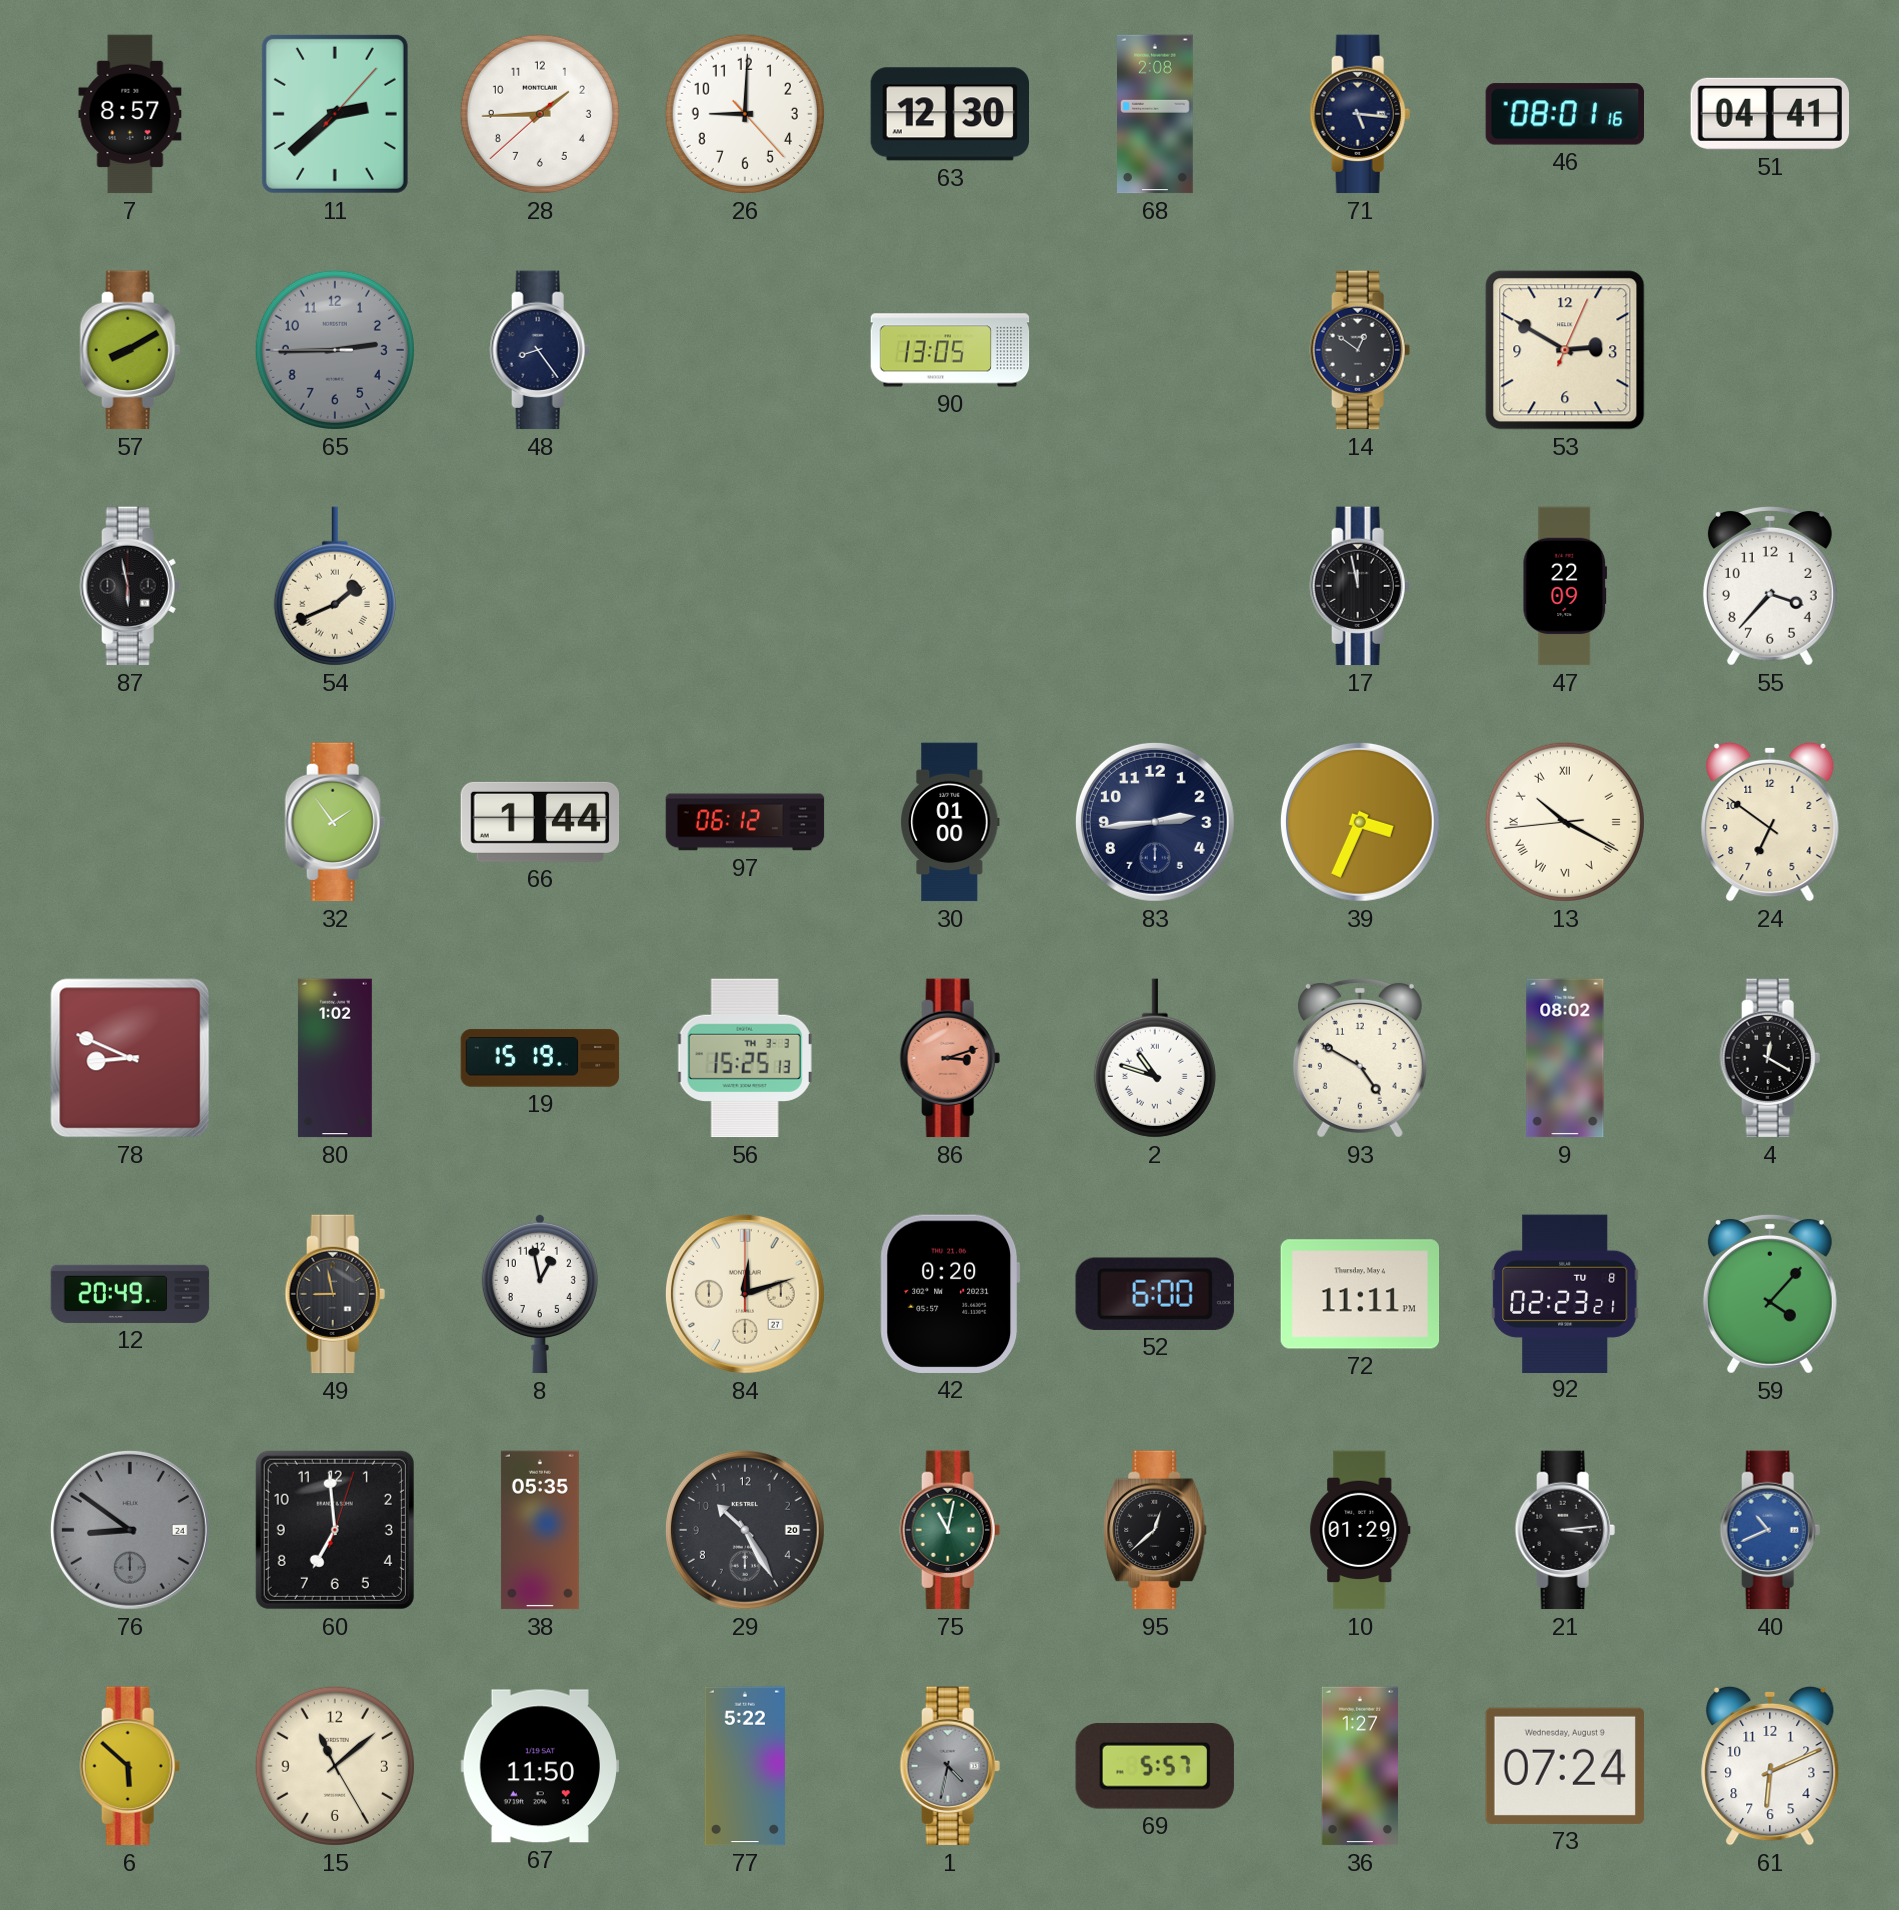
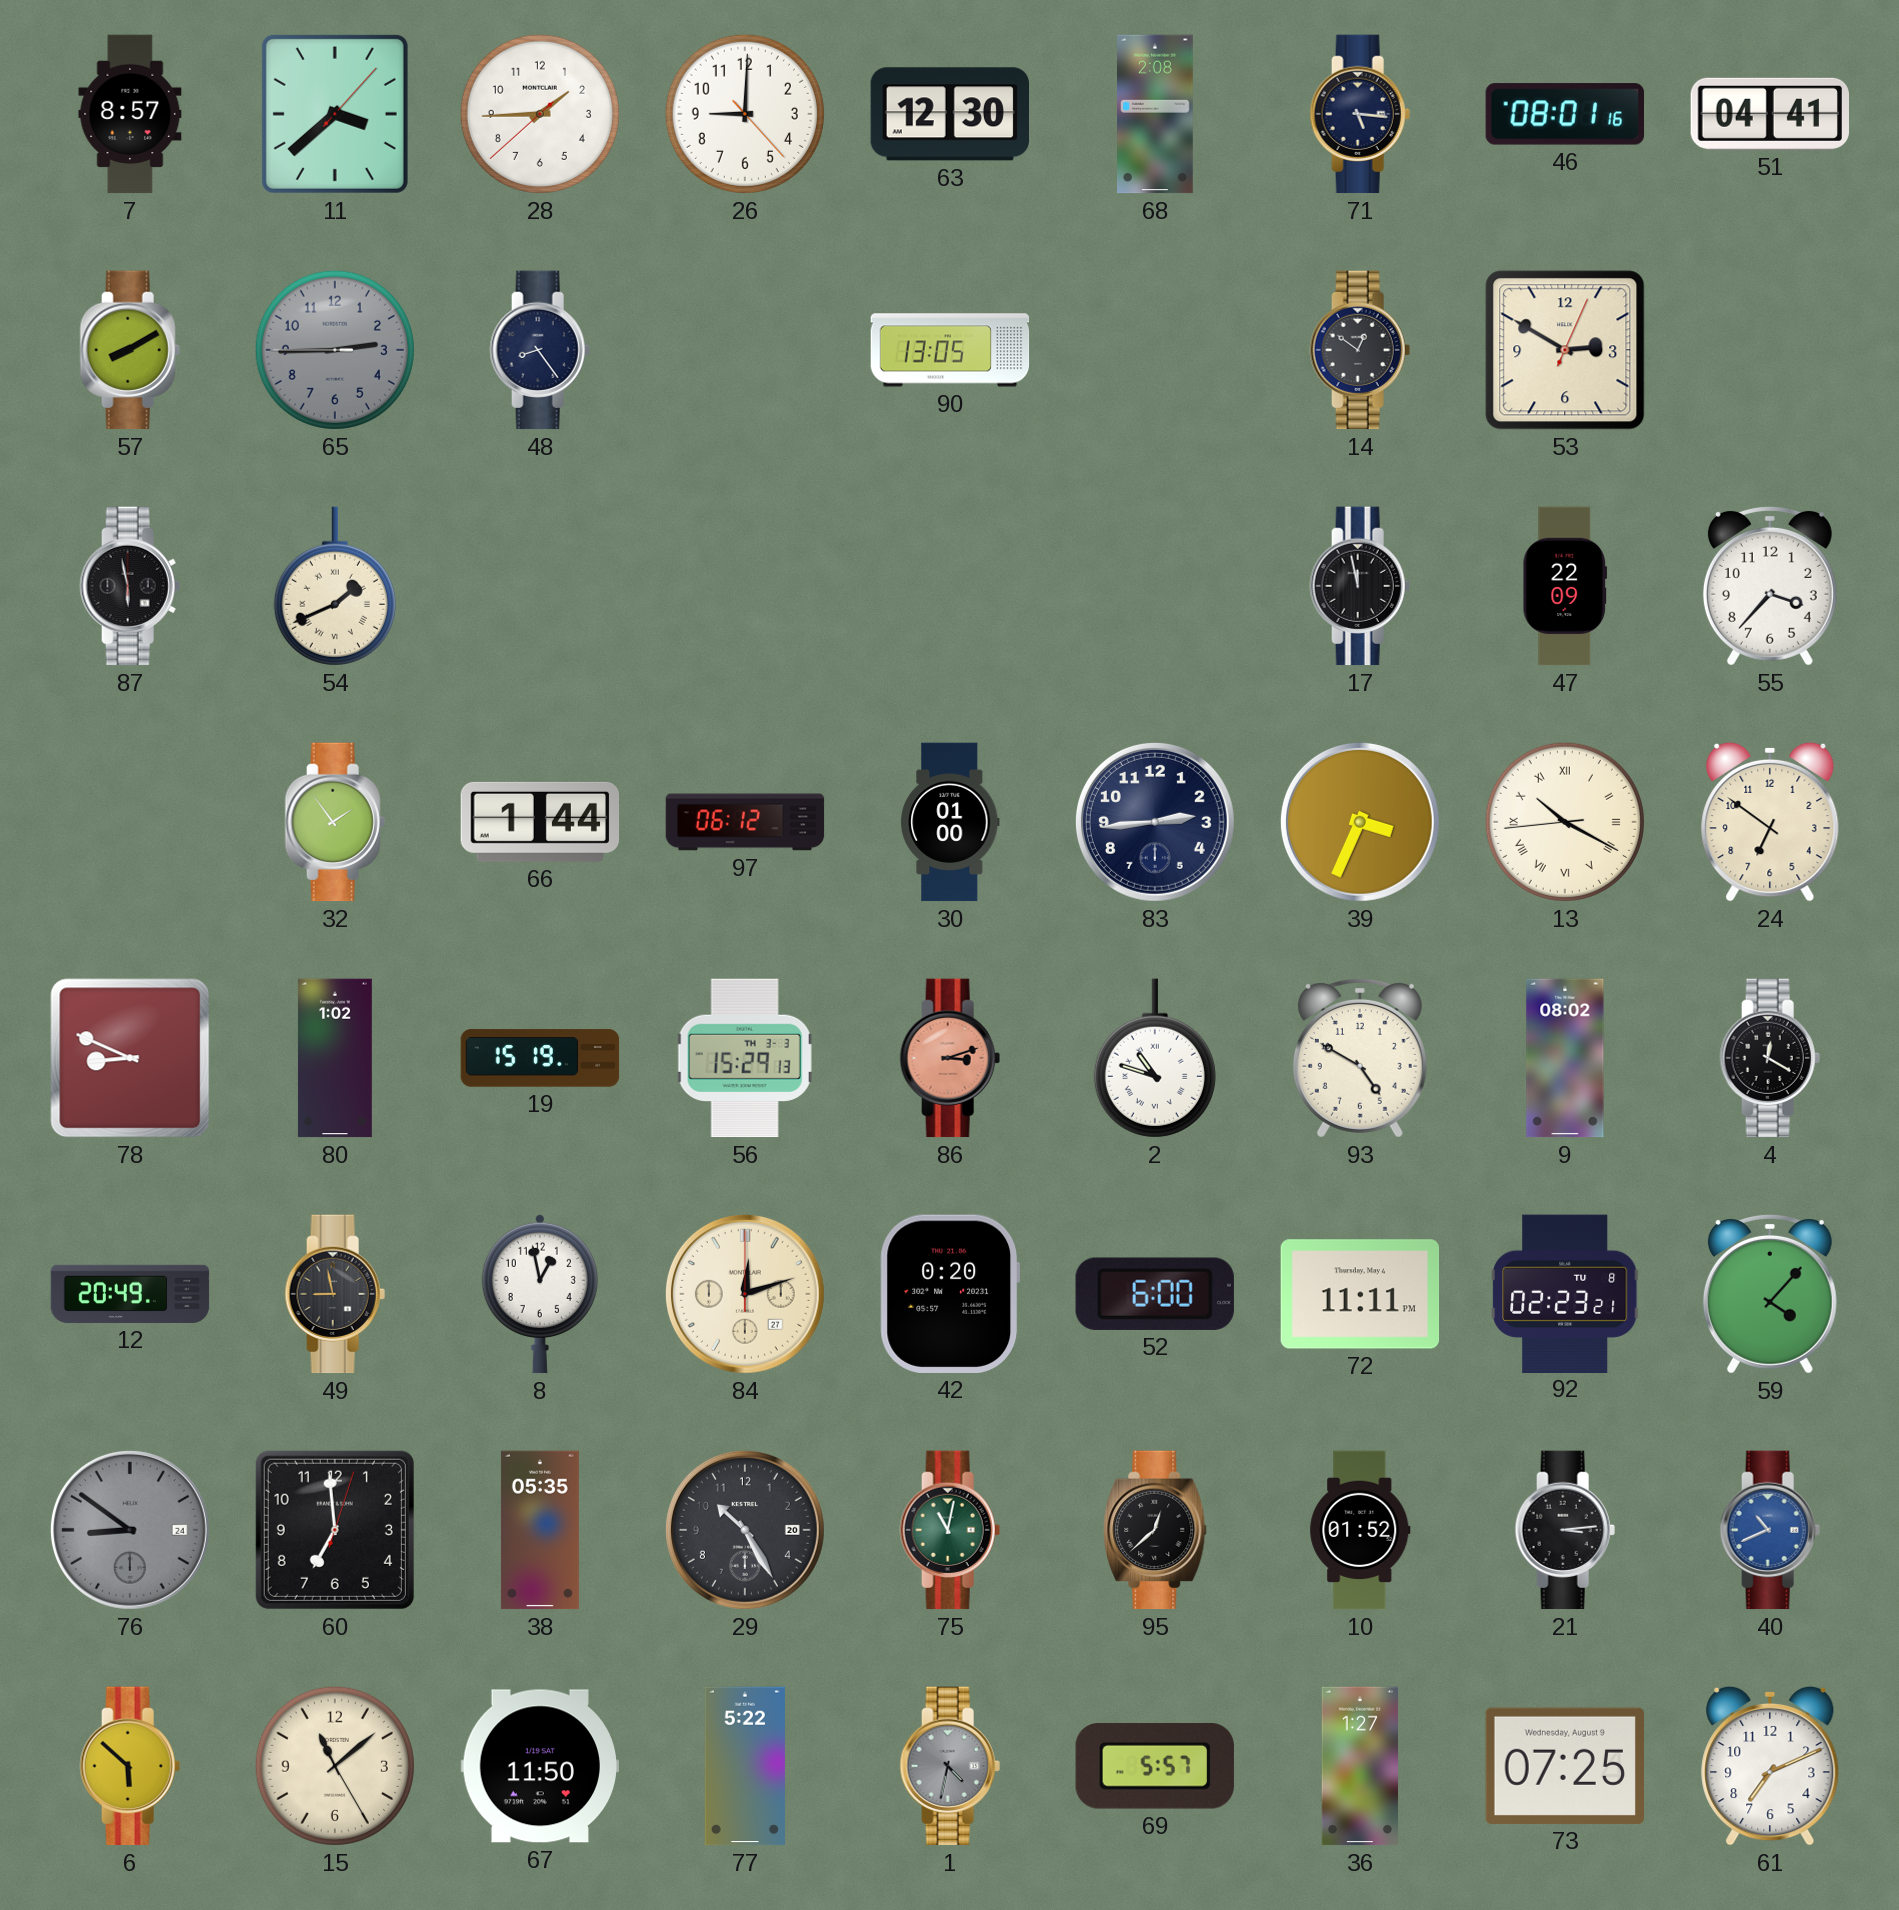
11: 2:38 -> 3:38 (335, 114)
56: 15:25 -> 15:29 (745, 1058)
10: 01:29 -> 01:52 (1360, 1530)
73: 07:24 -> 07:25 (1564, 1766)
61: 6:11 -> 7:11 (1770, 1766)
